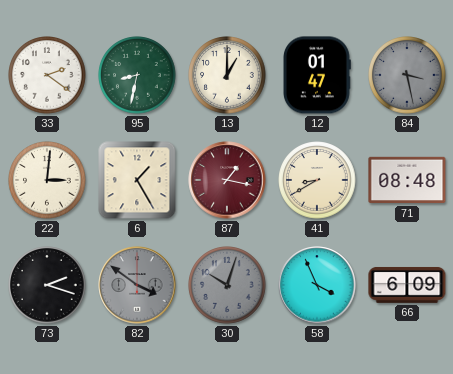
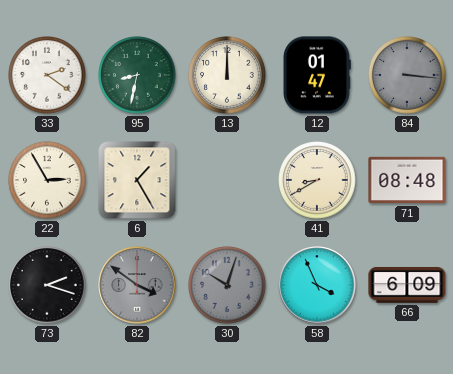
13: 1:00 -> 12:00 (227, 75)
84: 3:28 -> 3:16 (407, 75)
22: 3:01 -> 2:55 (47, 180)
87: 1:17 -> none (227, 180)
